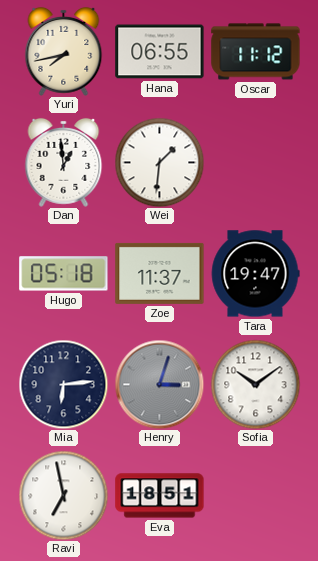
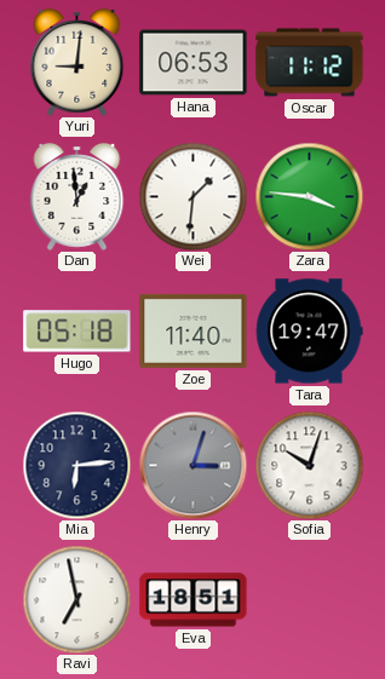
Yuri: 7:43 -> 9:01 (77, 62)
Hana: 06:55 -> 06:53 (194, 63)
Zara: none -> 3:46 (309, 196)
Zoe: 11:37 -> 11:40 (194, 330)
Sofia: 10:09 -> 10:03 (309, 465)
